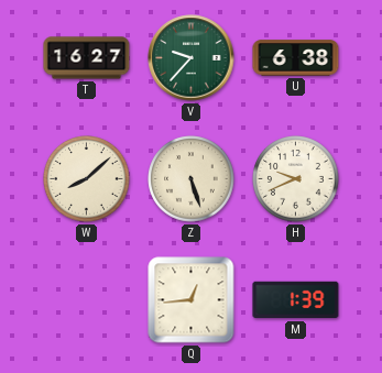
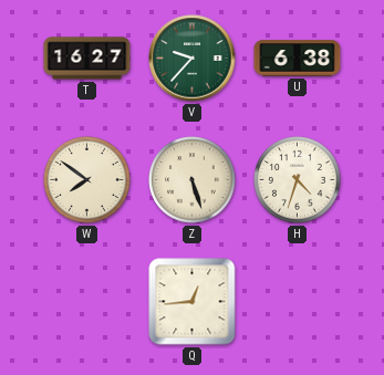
W: 8:08 -> 7:51 (87, 180)
H: 9:41 -> 4:33 (298, 180)
M: 1:39 -> none (296, 300)
